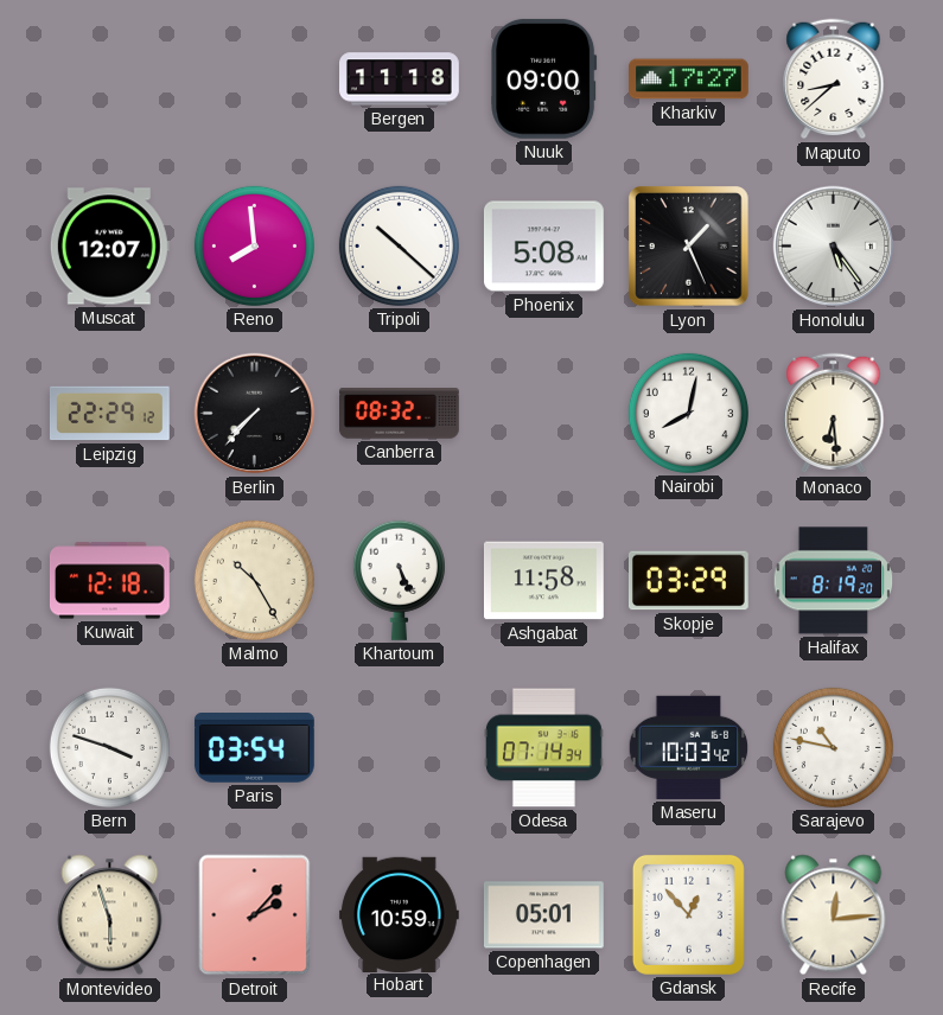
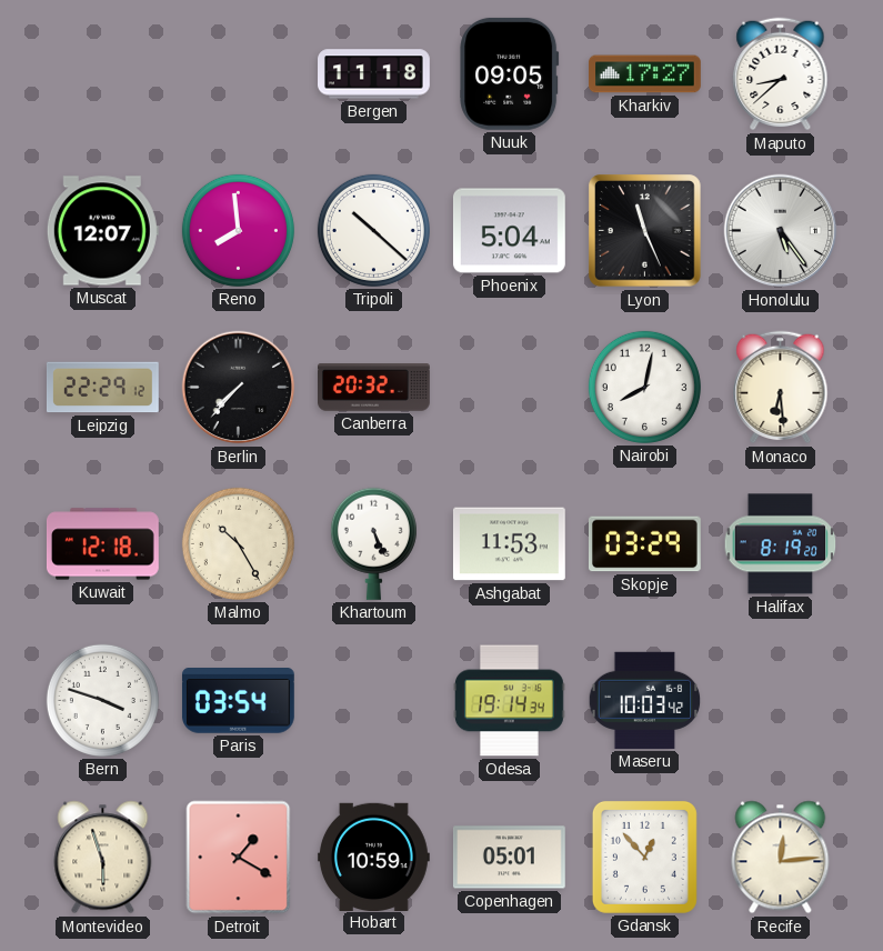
Nuuk: 09:00 -> 09:05 (510, 73)
Phoenix: 5:08 -> 5:04 (509, 231)
Lyon: 1:26 -> 11:26 (645, 231)
Canberra: 08:32 -> 20:32 (374, 388)
Ashgabat: 11:58 -> 11:53 (509, 544)
Odesa: 07:14 -> 19:14 (510, 701)
Sarajevo: 10:47 -> none (833, 747)
Detroit: 2:07 -> 1:20 (239, 858)
